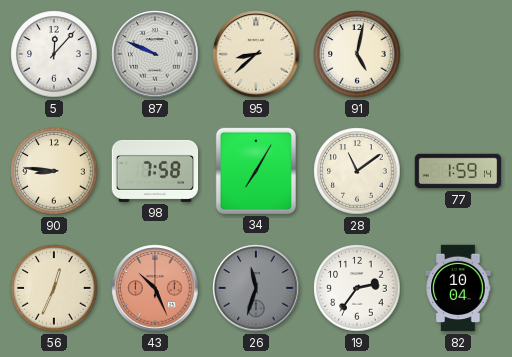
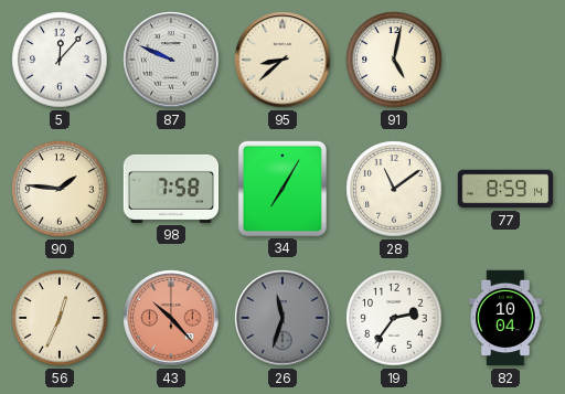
90: 8:46 -> 1:46 (60, 189)
77: 1:59 -> 8:59 (505, 189)
43: 10:26 -> 10:23 (171, 318)
